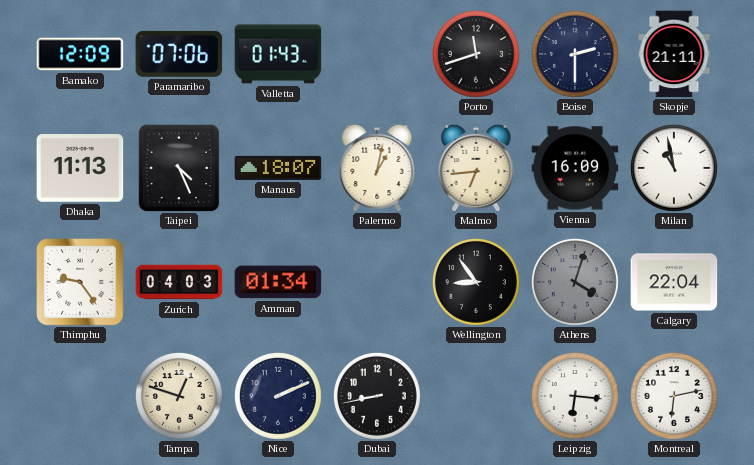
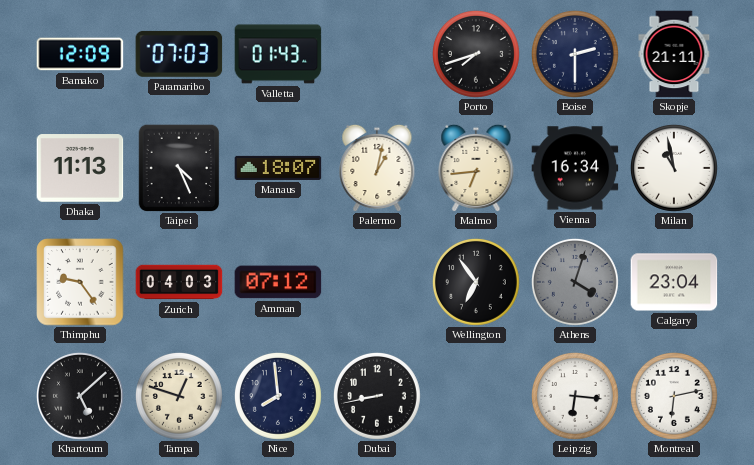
Paramaribo: 07:06 -> 07:03 (179, 54)
Porto: 11:42 -> 7:42 (476, 54)
Vienna: 16:09 -> 16:34 (575, 168)
Amman: 01:34 -> 07:12 (278, 282)
Wellington: 8:54 -> 6:54 (476, 282)
Calgary: 22:04 -> 23:04 (674, 282)
Khartoum: none -> 5:08 (81, 397)
Nice: 2:11 -> 7:59 (278, 396)
